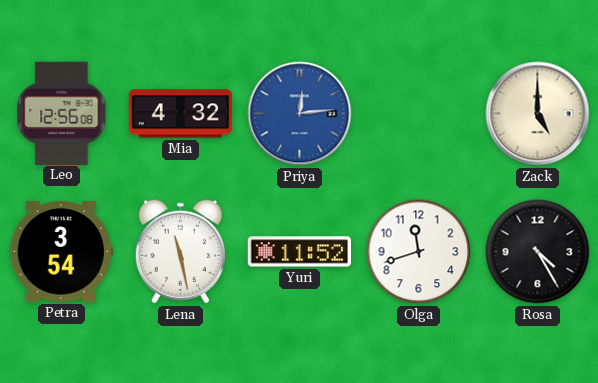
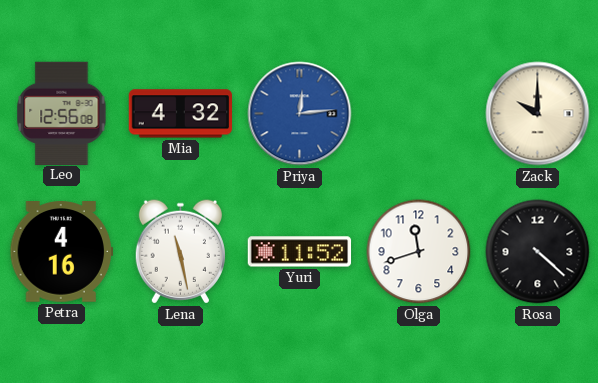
Zack: 5:00 -> 10:00 (538, 114)
Petra: 3:54 -> 4:16 (62, 252)
Rosa: 4:25 -> 4:22 (538, 252)
